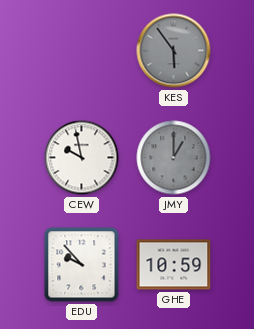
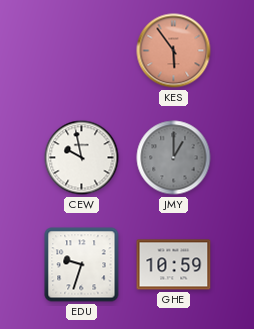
KES dial: grey -> salmon (174, 51)
EDU: 9:53 -> 9:33 (82, 265)
